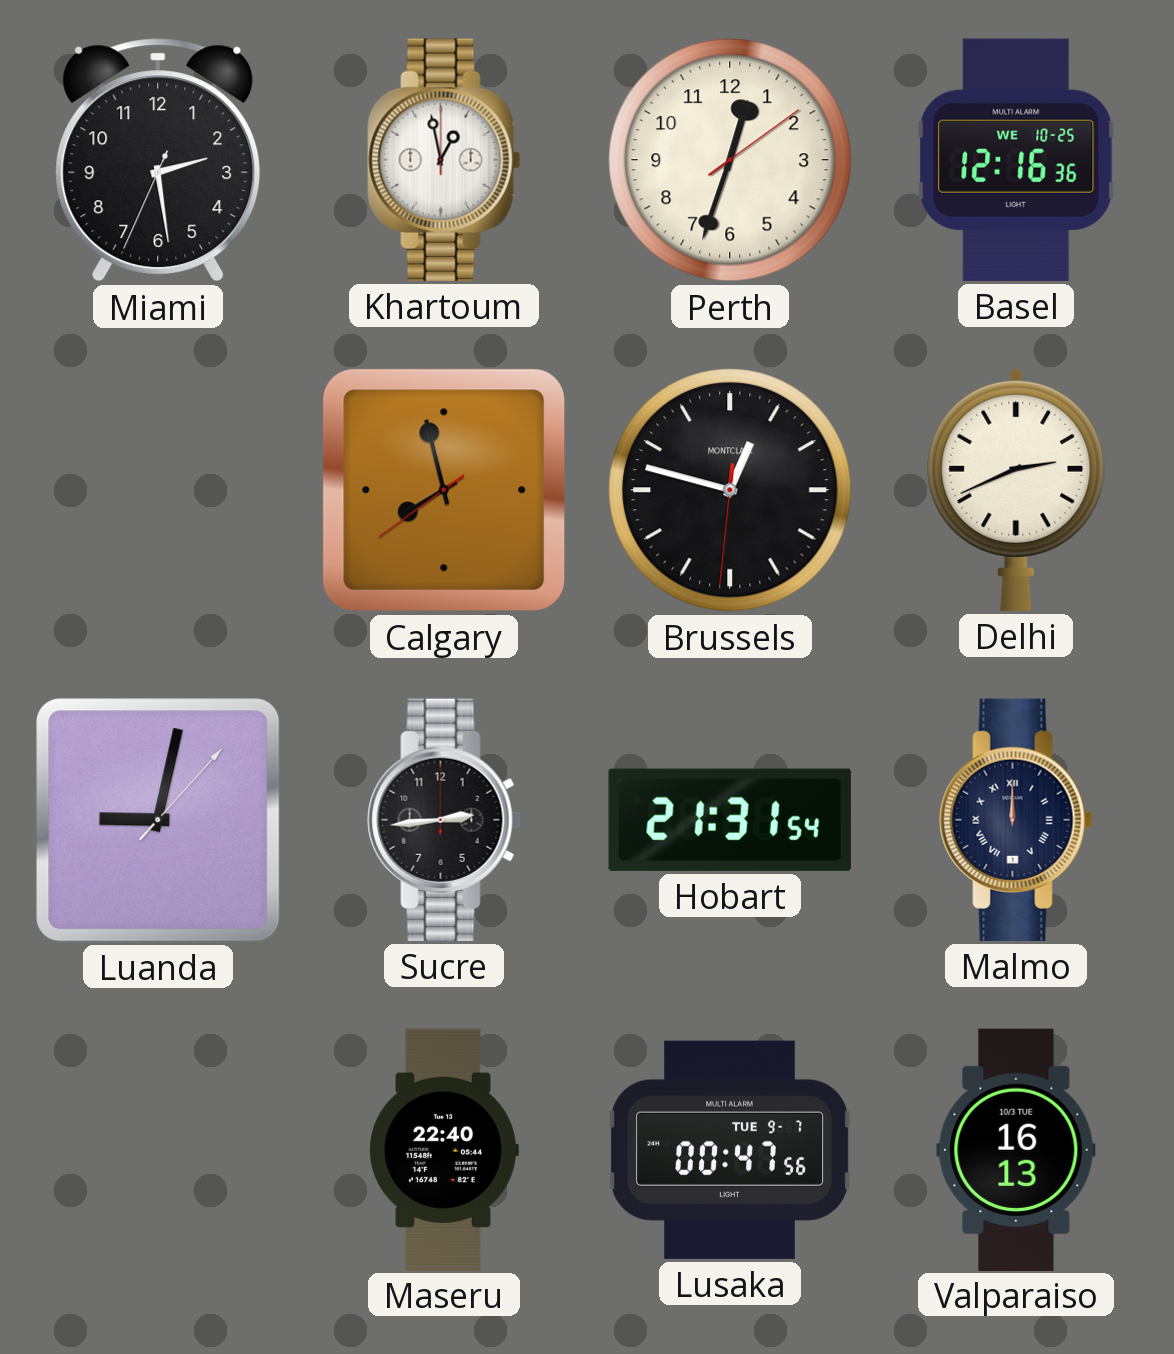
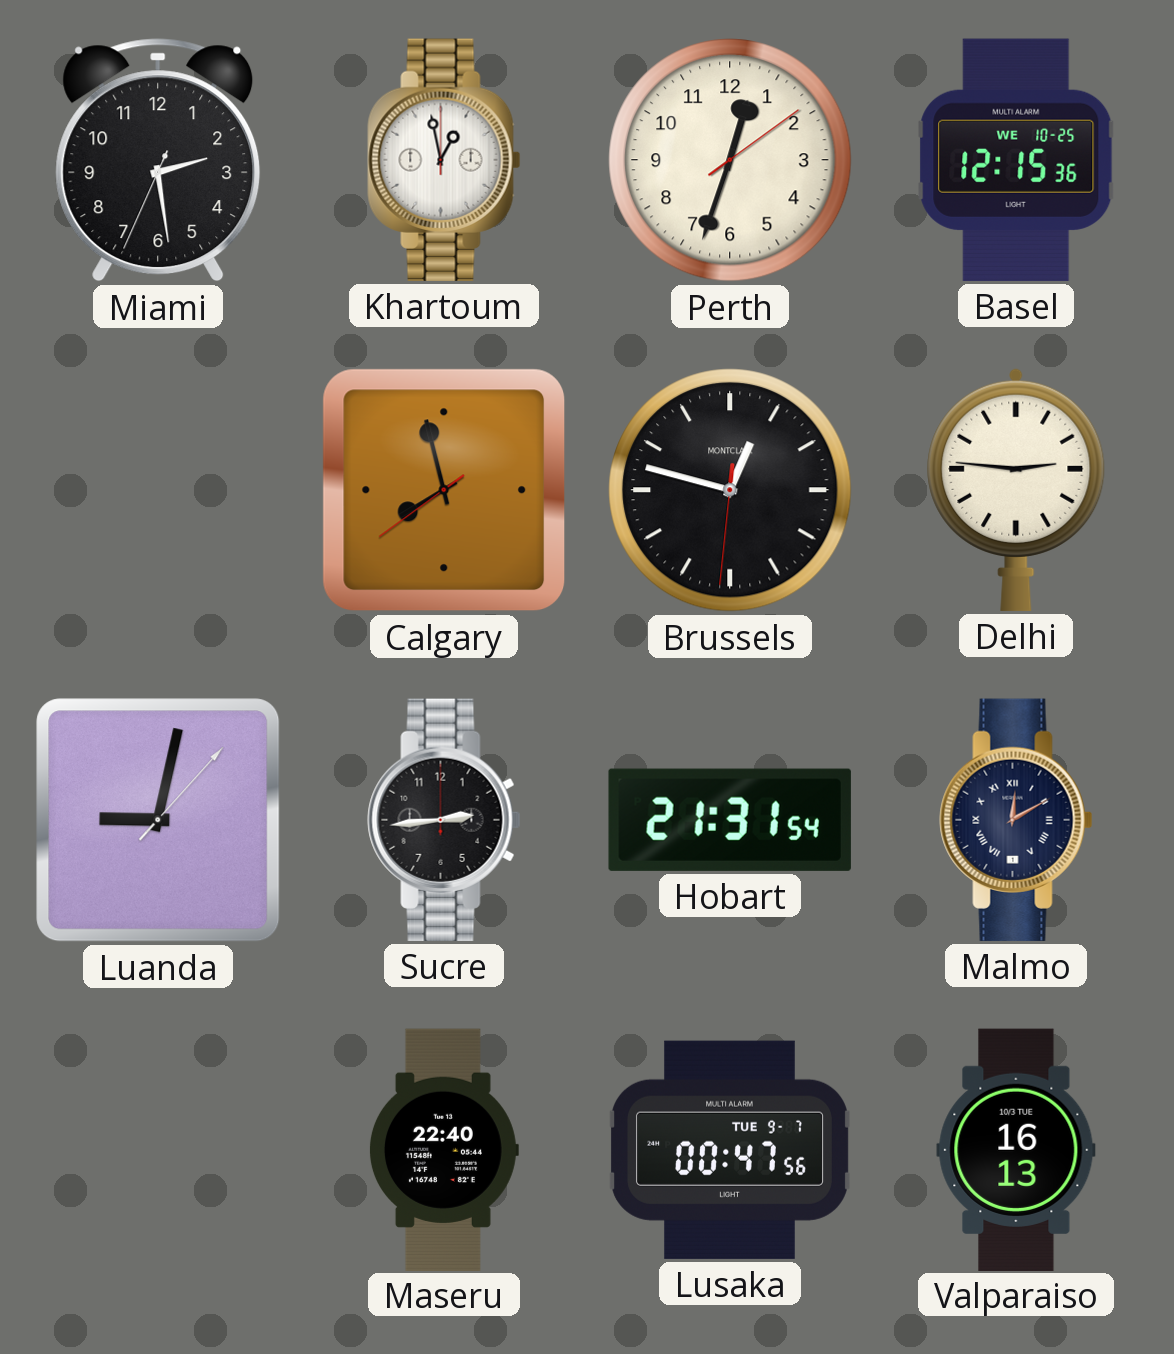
Basel: 12:16 -> 12:15 (1016, 160)
Delhi: 2:41 -> 2:46 (1016, 489)
Malmo: 12:00 -> 12:10 (1016, 820)
